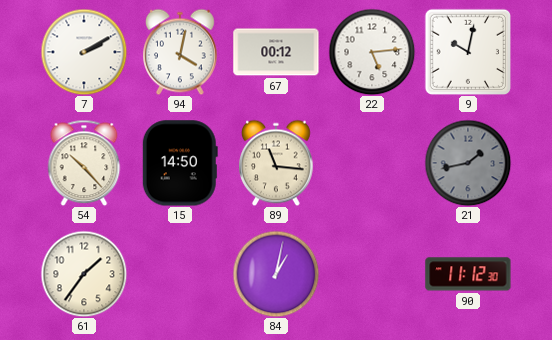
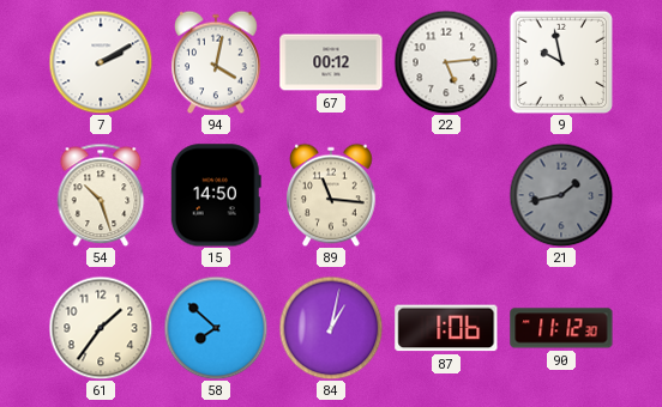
9: 10:02 -> 9:58 (560, 61)
54: 10:23 -> 10:27 (101, 195)
58: none -> 7:52 (216, 328)
87: none -> 1:06 (446, 328)
